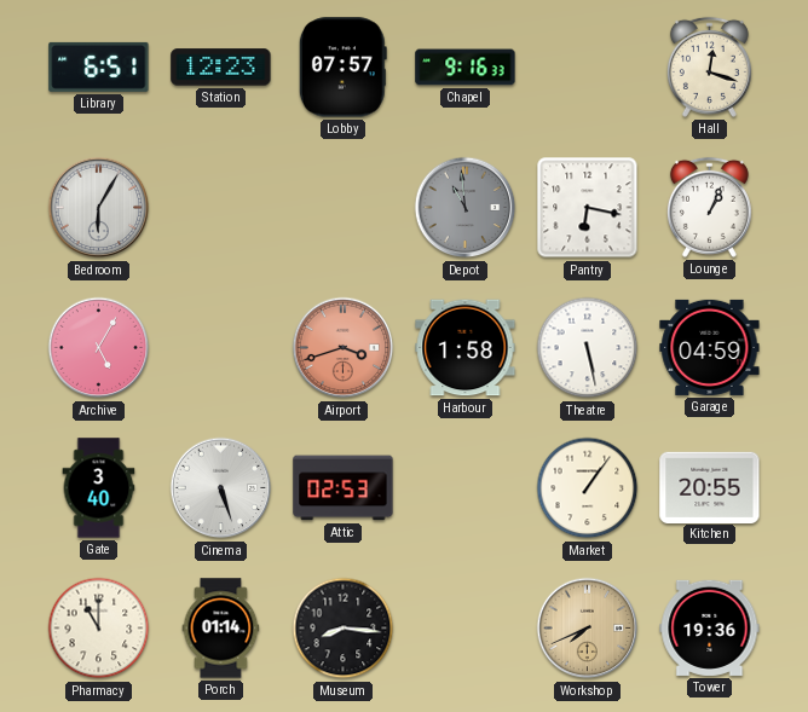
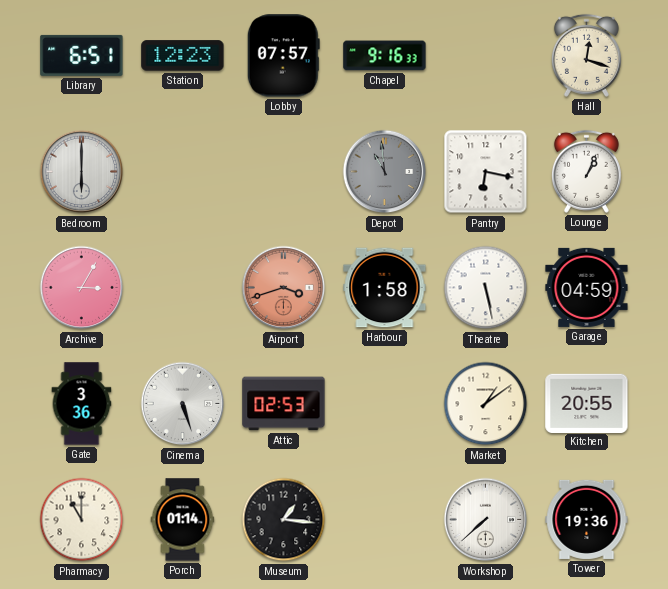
Bedroom: 6:05 -> 6:00 (82, 172)
Archive: 5:05 -> 3:05 (82, 288)
Gate: 3:40 -> 3:36 (82, 404)
Market: 1:06 -> 1:09 (486, 404)
Museum: 8:16 -> 1:16 (284, 520)
Workshop: 7:41 -> 7:38 (486, 520)
Workshop dial: champagne -> white (486, 520)
